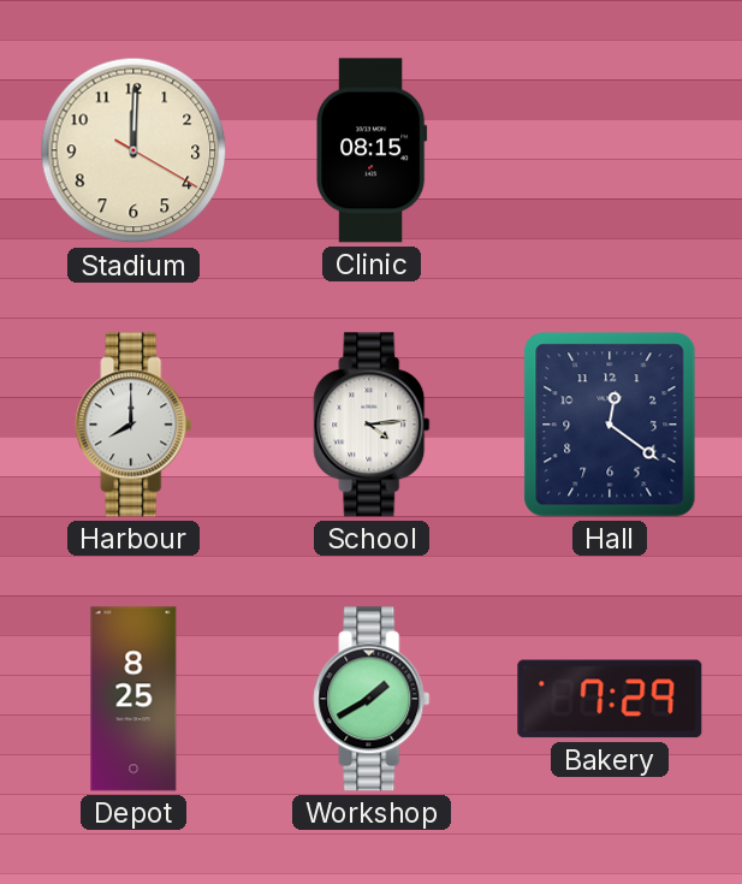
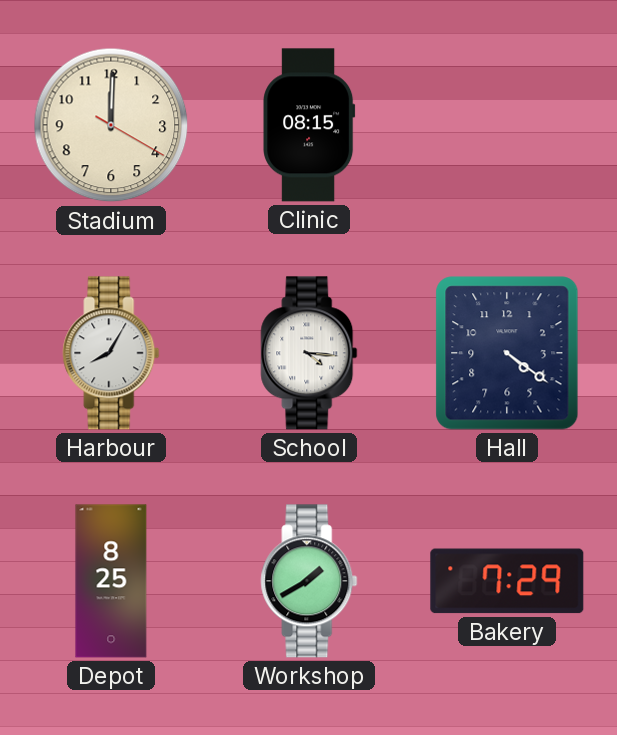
Harbour: 8:00 -> 8:05 (111, 353)
School: 4:14 -> 4:16 (309, 353)
Hall: 12:21 -> 4:21 (507, 353)
